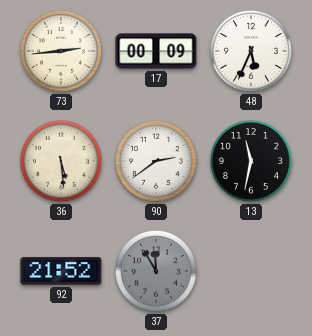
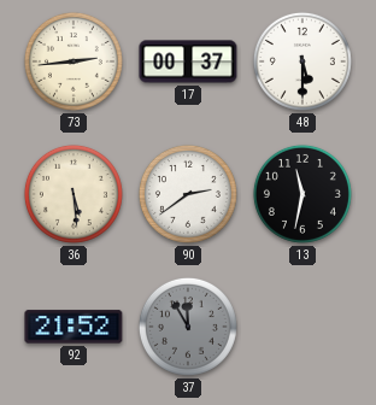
17: 00:09 -> 00:37 (188, 61)
48: 5:34 -> 5:30 (302, 61)
